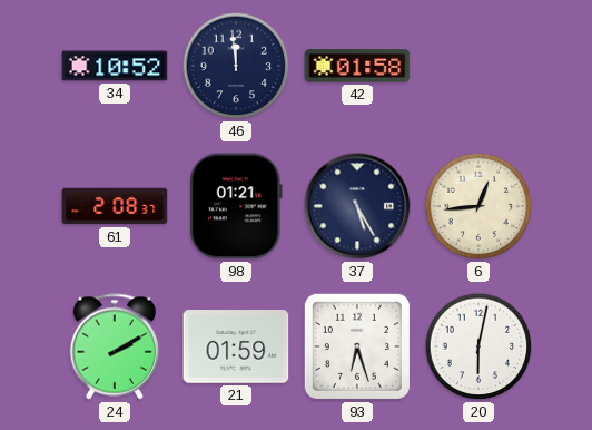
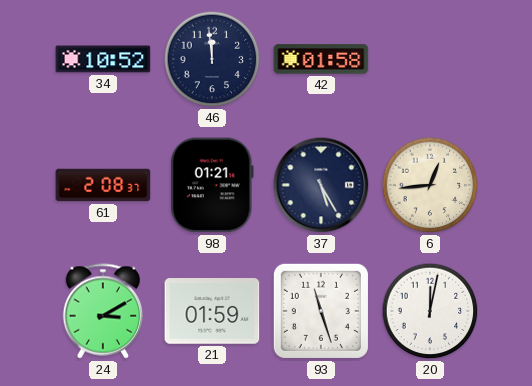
24: 2:10 -> 3:10 (103, 311)
93: 6:27 -> 11:27 (321, 311)
20: 6:02 -> 12:02 (430, 311)
